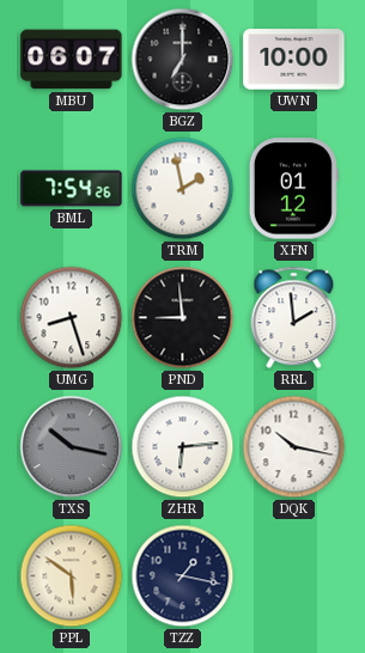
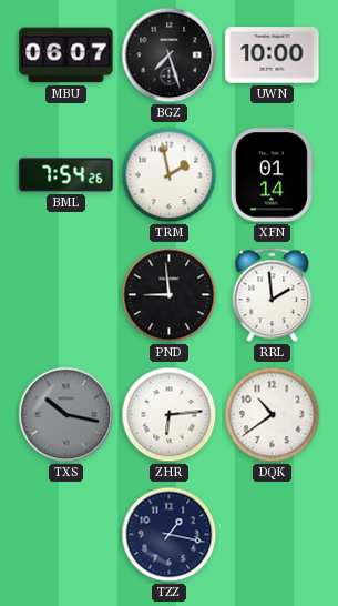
BGZ: 7:00 -> 7:27 (170, 55)
XFN: 01:12 -> 01:14 (272, 175)
UMG: 8:27 -> none (72, 318)
DQK: 10:17 -> 10:39 (273, 415)
PPL: 5:51 -> none (72, 576)
